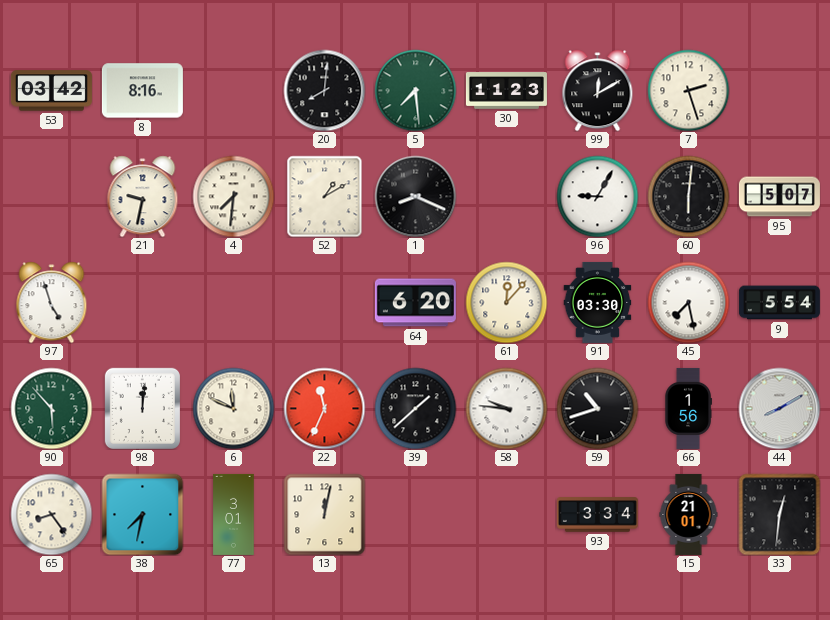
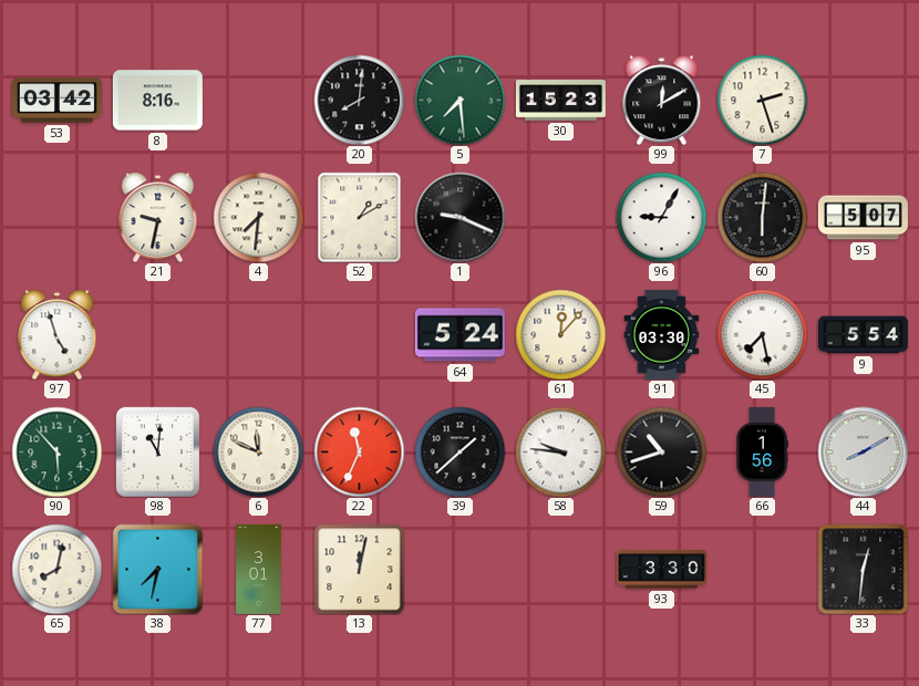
30: 11:23 -> 15:23 (560, 101)
1: 8:19 -> 9:19 (460, 217)
64: 6:20 -> 5:24 (460, 335)
98: 12:01 -> 11:01 (157, 451)
65: 8:24 -> 8:02 (56, 569)
93: 3:34 -> 3:30 (661, 570)
15: 21:01 -> none (689, 514)
